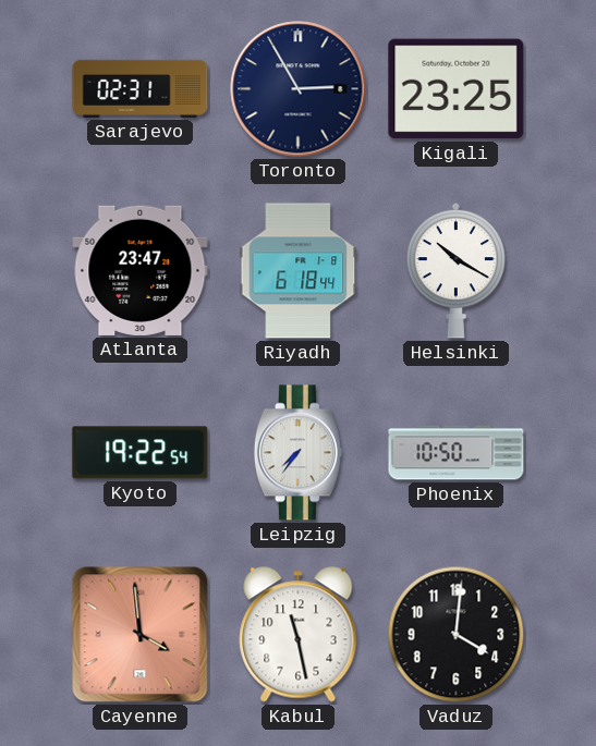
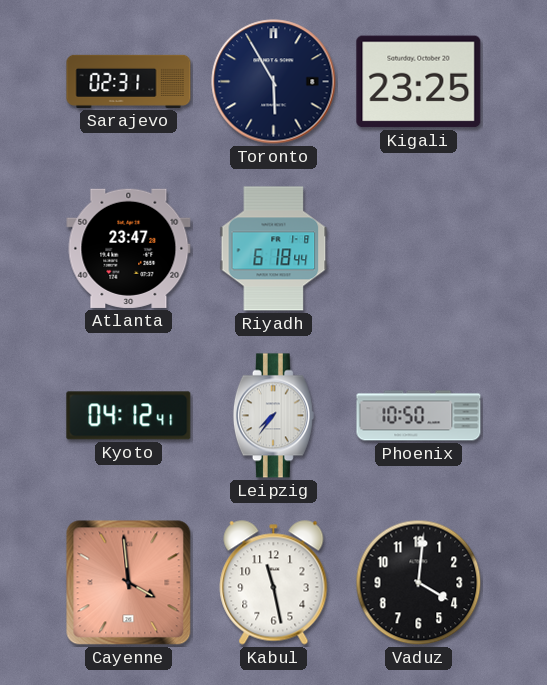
Toronto: 2:55 -> 5:55 (274, 82)
Helsinki: 10:20 -> none (457, 270)
Kyoto: 19:22 -> 04:12 (129, 416)
